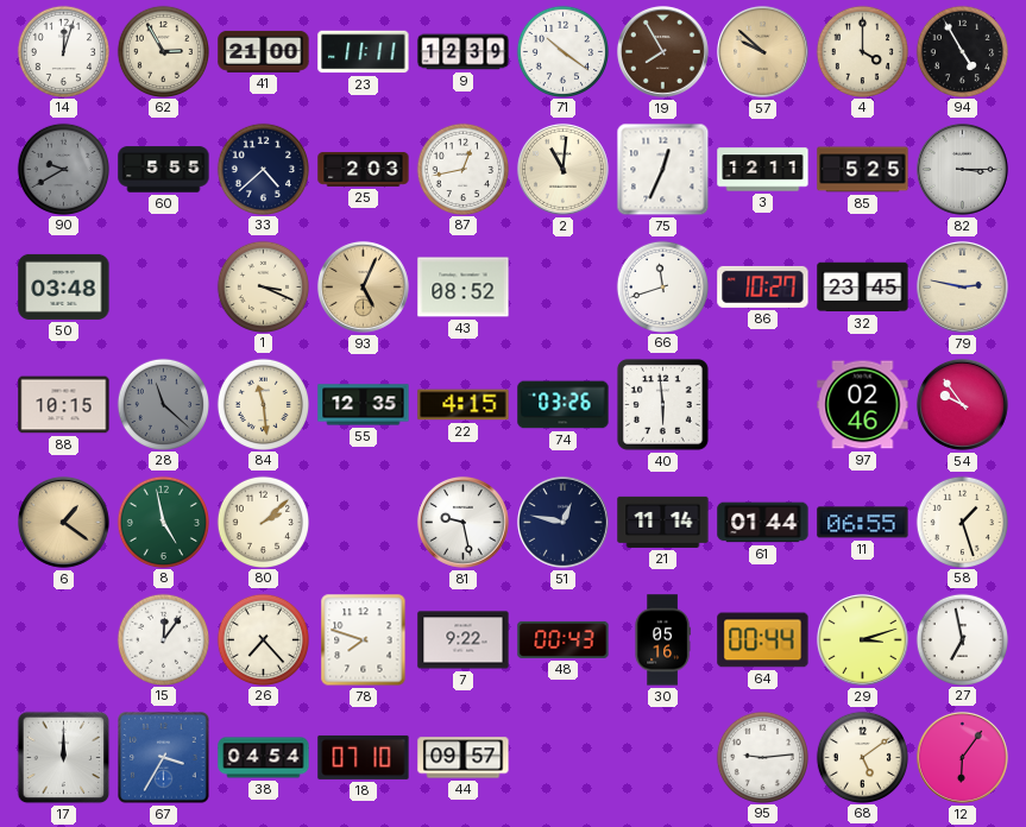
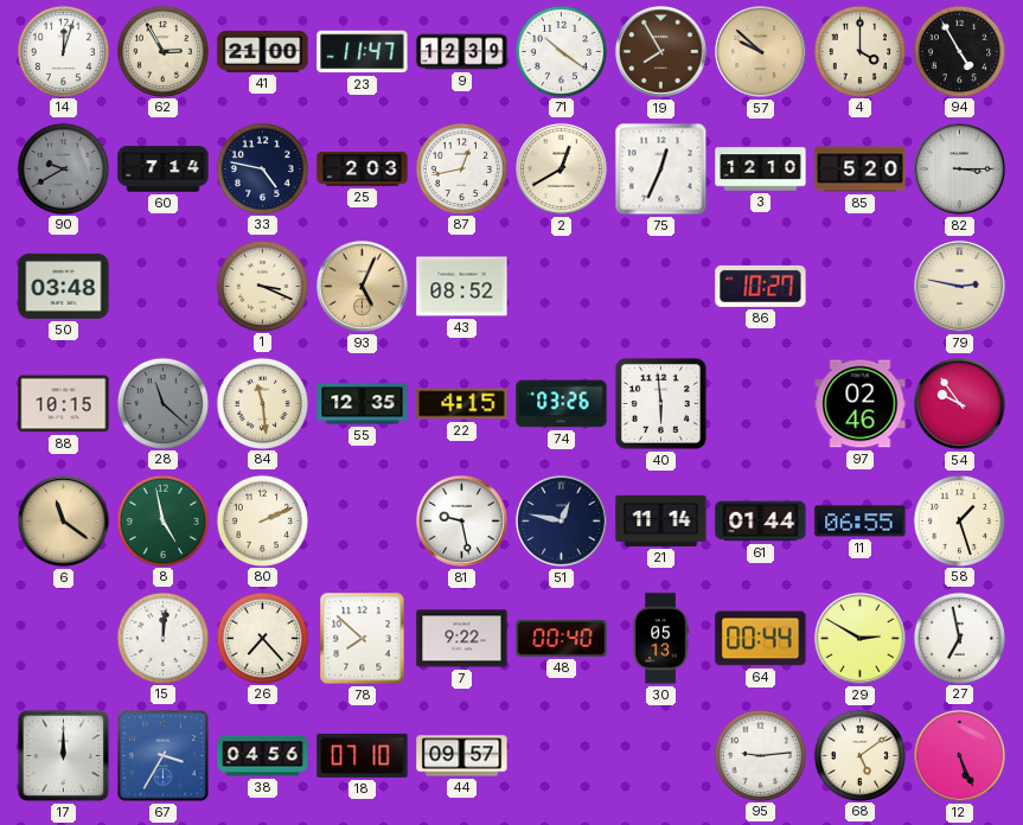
23: 11:11 -> 11:47 (363, 52)
60: 5:55 -> 7:14 (164, 170)
33: 4:38 -> 4:47 (262, 168)
2: 11:01 -> 12:40 (561, 168)
3: 12:11 -> 12:10 (761, 170)
85: 5:25 -> 5:20 (861, 170)
66: 11:42 -> none (662, 286)
32: 23:45 -> none (863, 288)
6: 1:21 -> 11:21 (63, 520)
80: 2:08 -> 2:11 (262, 520)
15: 12:06 -> 12:01 (162, 638)
78: 7:48 -> 7:52 (363, 639)
48: 00:43 -> 00:40 (562, 638)
30: 05:16 -> 05:13 (660, 639)
29: 3:12 -> 2:50 (859, 638)
38: 04:54 -> 04:56 (263, 756)
12: 6:06 -> 5:26 (959, 755)
